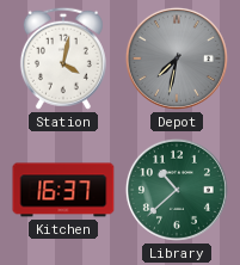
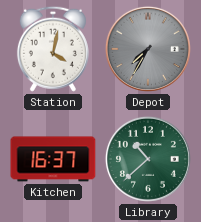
Depot: 7:32 -> 7:35 (148, 49)
